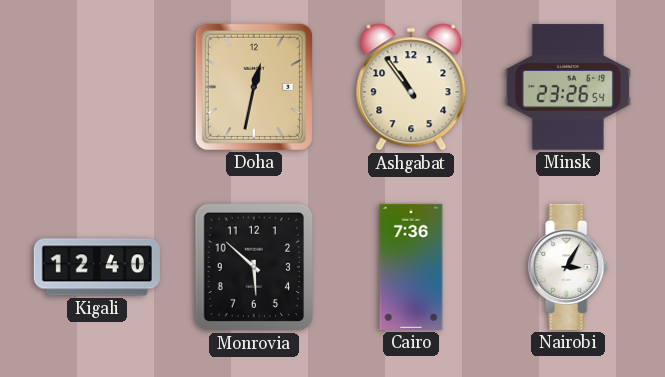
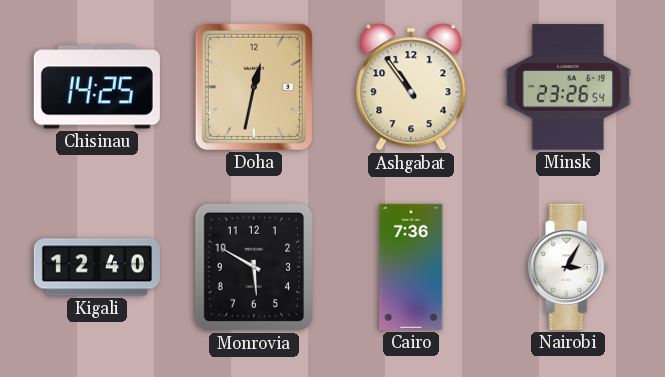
Chisinau: none -> 14:25 (97, 87)
Monrovia: 5:52 -> 5:50 (254, 267)
